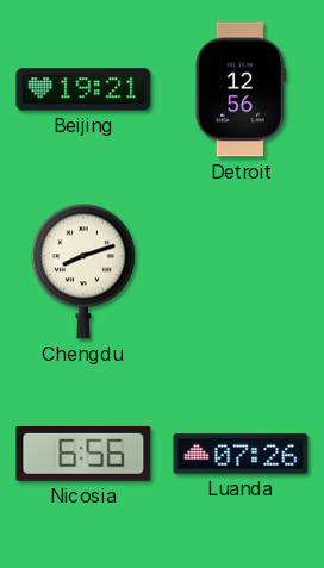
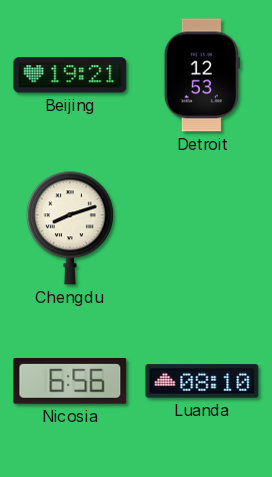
Detroit: 12:56 -> 12:53 (202, 75)
Luanda: 07:26 -> 08:10 (202, 381)
